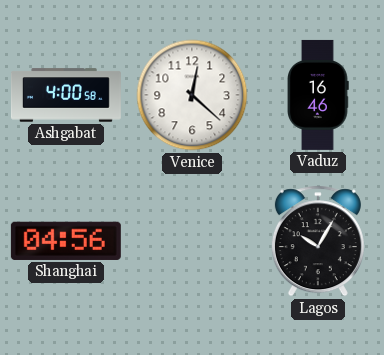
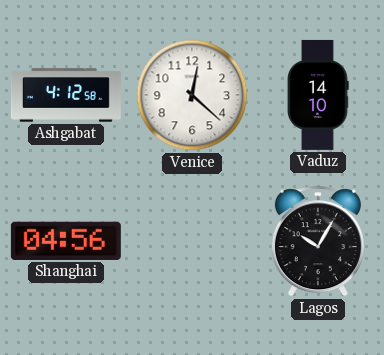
Ashgabat: 4:00 -> 4:12 (66, 95)
Vaduz: 16:46 -> 14:10 (318, 95)
